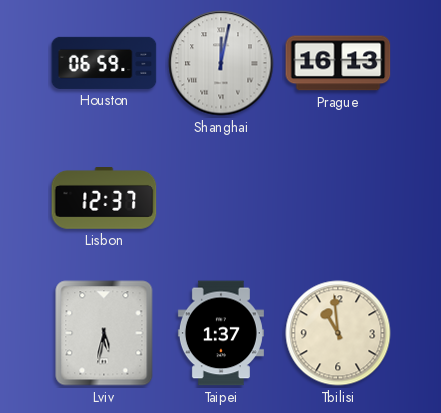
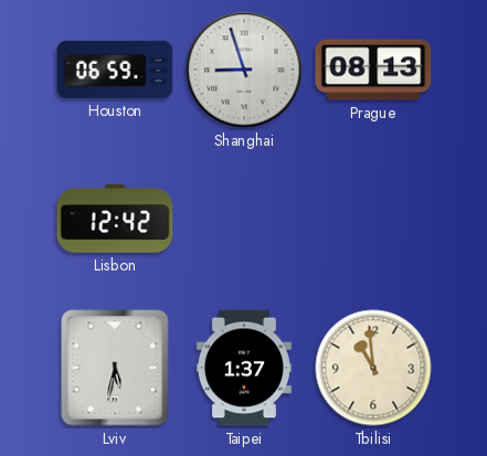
Shanghai: 12:02 -> 8:57 (244, 70)
Prague: 16:13 -> 08:13 (373, 70)
Lisbon: 12:37 -> 12:42 (115, 220)
